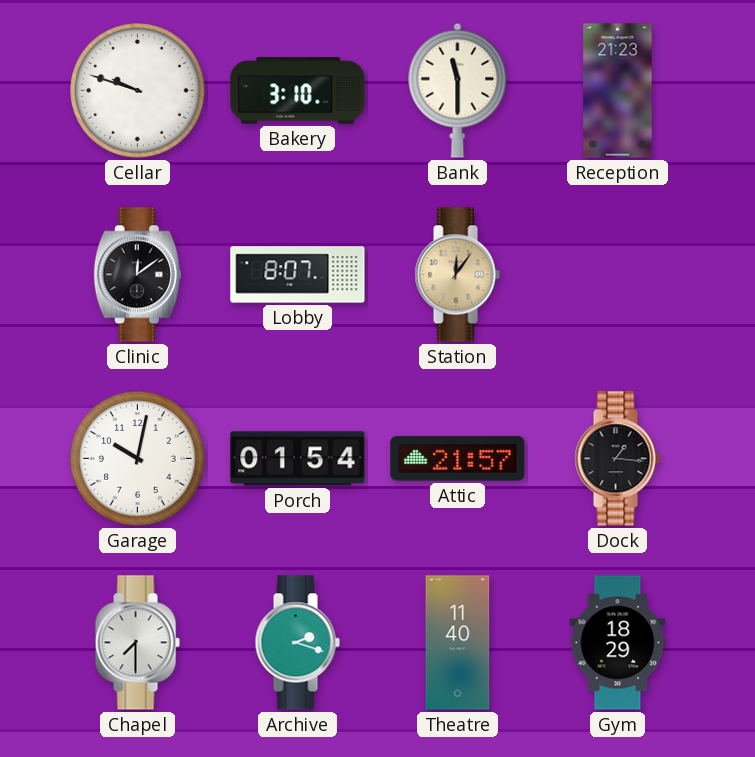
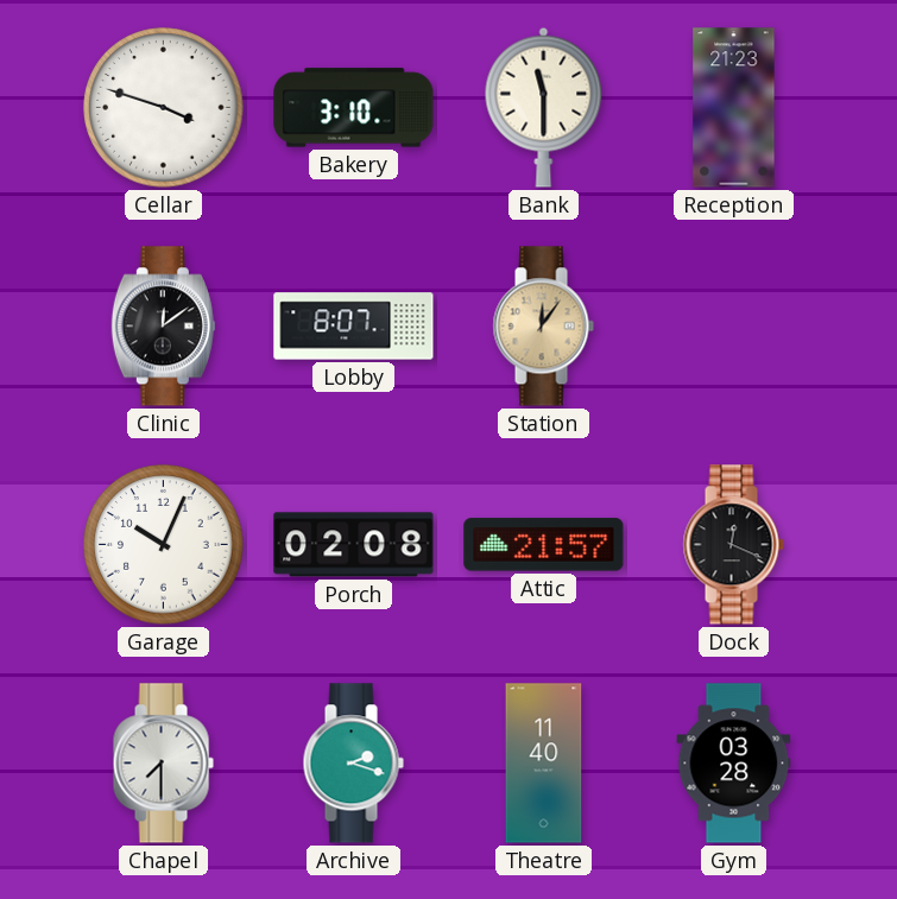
Cellar: 9:48 -> 3:48 (164, 108)
Garage: 10:02 -> 10:04 (164, 545)
Porch: 01:54 -> 02:08 (354, 545)
Dock: 1:16 -> 12:19 (733, 545)
Gym: 18:29 -> 03:28 (734, 764)
